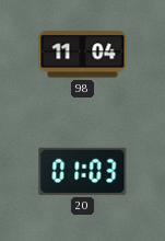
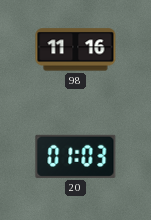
98: 11:04 -> 11:16 (76, 50)
